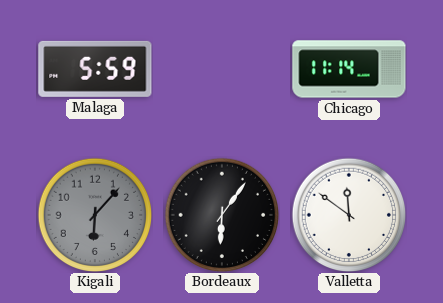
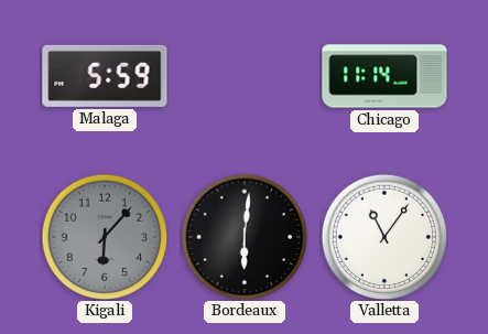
Bordeaux: 6:06 -> 6:01 (245, 237)
Valletta: 11:51 -> 11:06 (384, 237)
